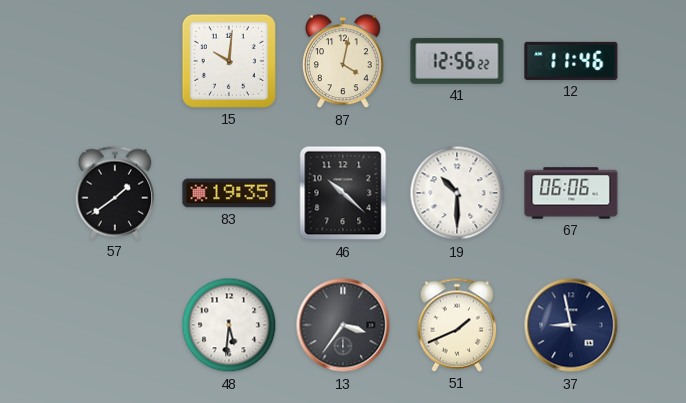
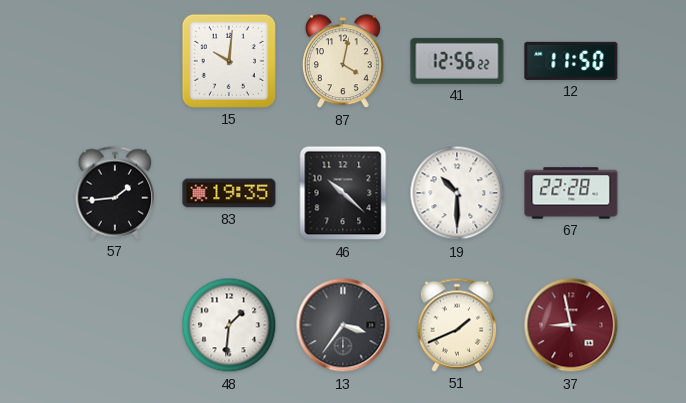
12: 11:46 -> 11:50 (571, 61)
57: 1:39 -> 1:44 (115, 193)
67: 06:06 -> 22:28 (571, 193)
48: 5:31 -> 1:31 (229, 325)
37 dial: navy -> burgundy (571, 325)
